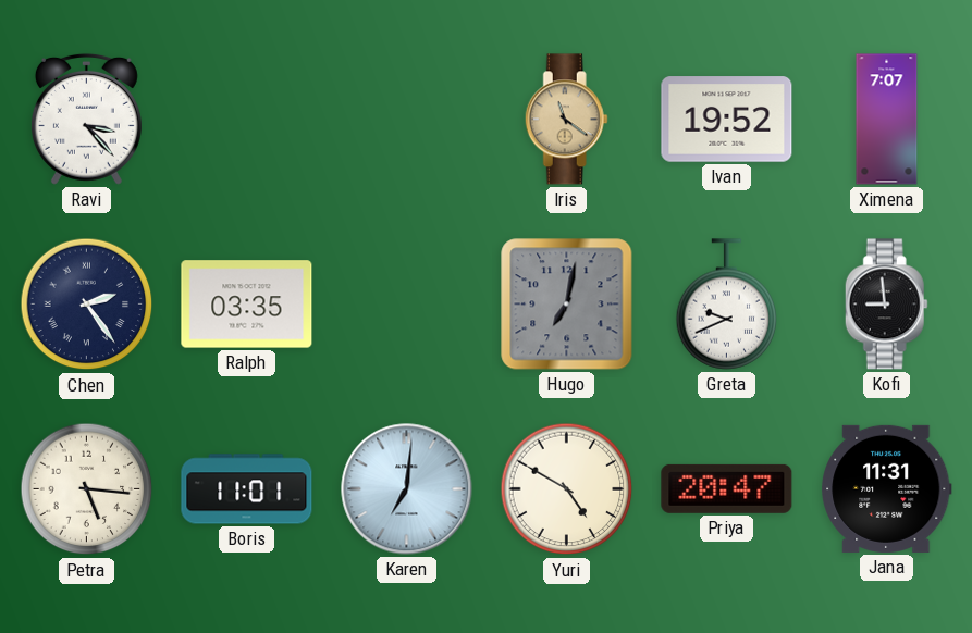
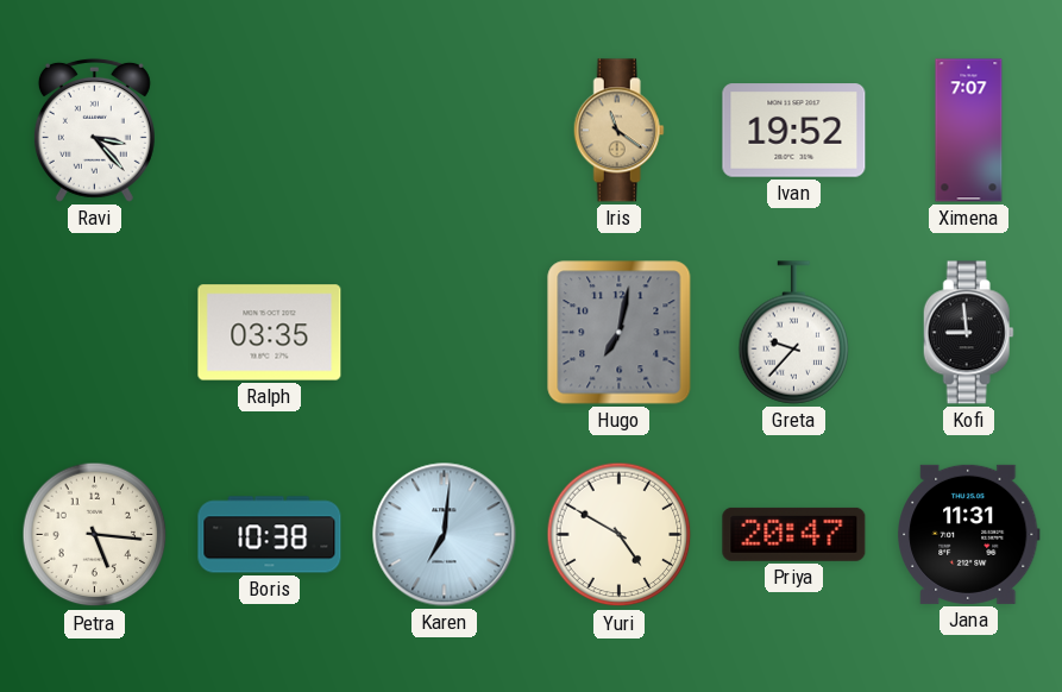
Chen: 2:24 -> none (87, 305)
Greta: 9:41 -> 9:37 (794, 333)
Boris: 11:01 -> 10:38 (270, 535)
